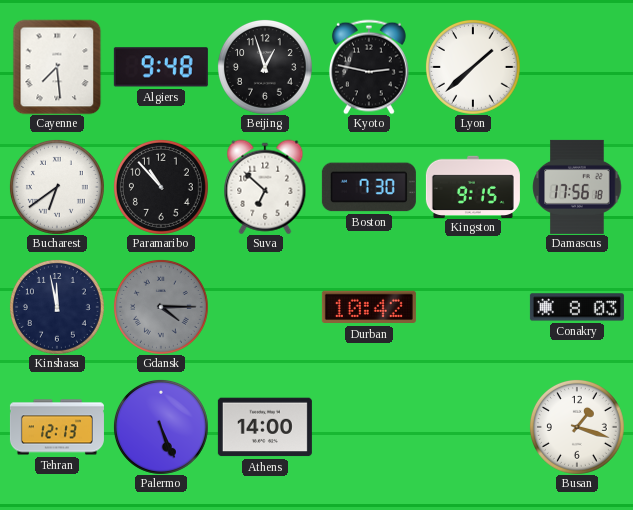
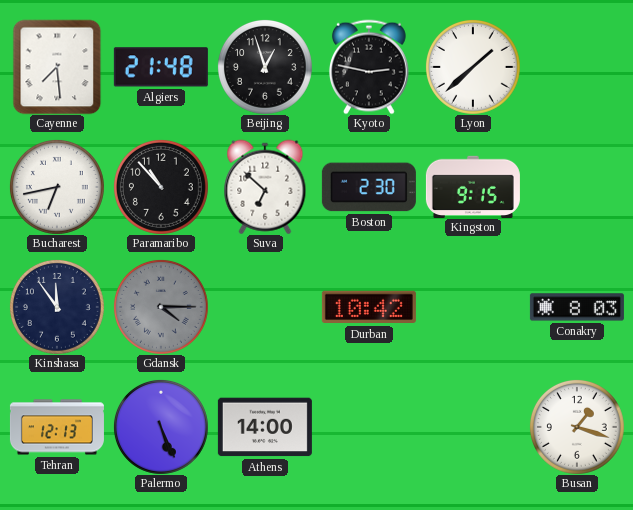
Algiers: 9:48 -> 21:48 (161, 67)
Bucharest: 6:39 -> 6:43 (57, 187)
Boston: 7:30 -> 2:30 (369, 187)
Damascus: 17:56 -> none (577, 187)
Kinshasa: 11:58 -> 11:54 (57, 307)
